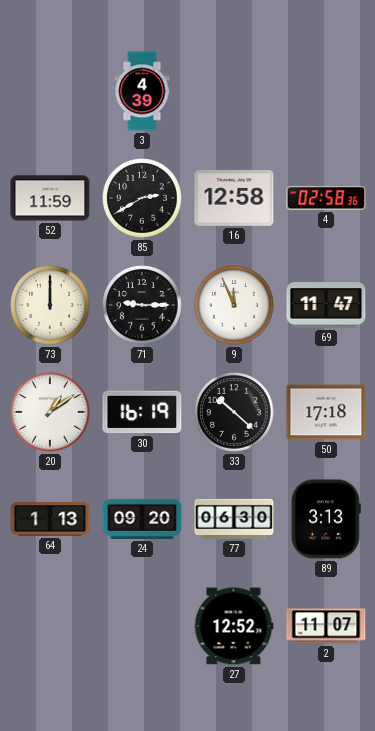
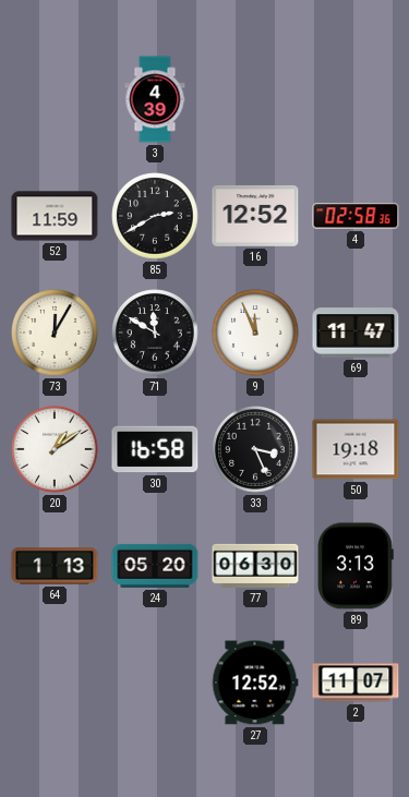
16: 12:58 -> 12:52 (255, 216)
73: 12:00 -> 12:05 (55, 333)
71: 9:15 -> 11:50 (155, 333)
30: 16:19 -> 16:58 (155, 449)
33: 10:22 -> 3:26 (255, 449)
50: 17:18 -> 19:18 (356, 449)
24: 09:20 -> 05:20 (155, 566)
